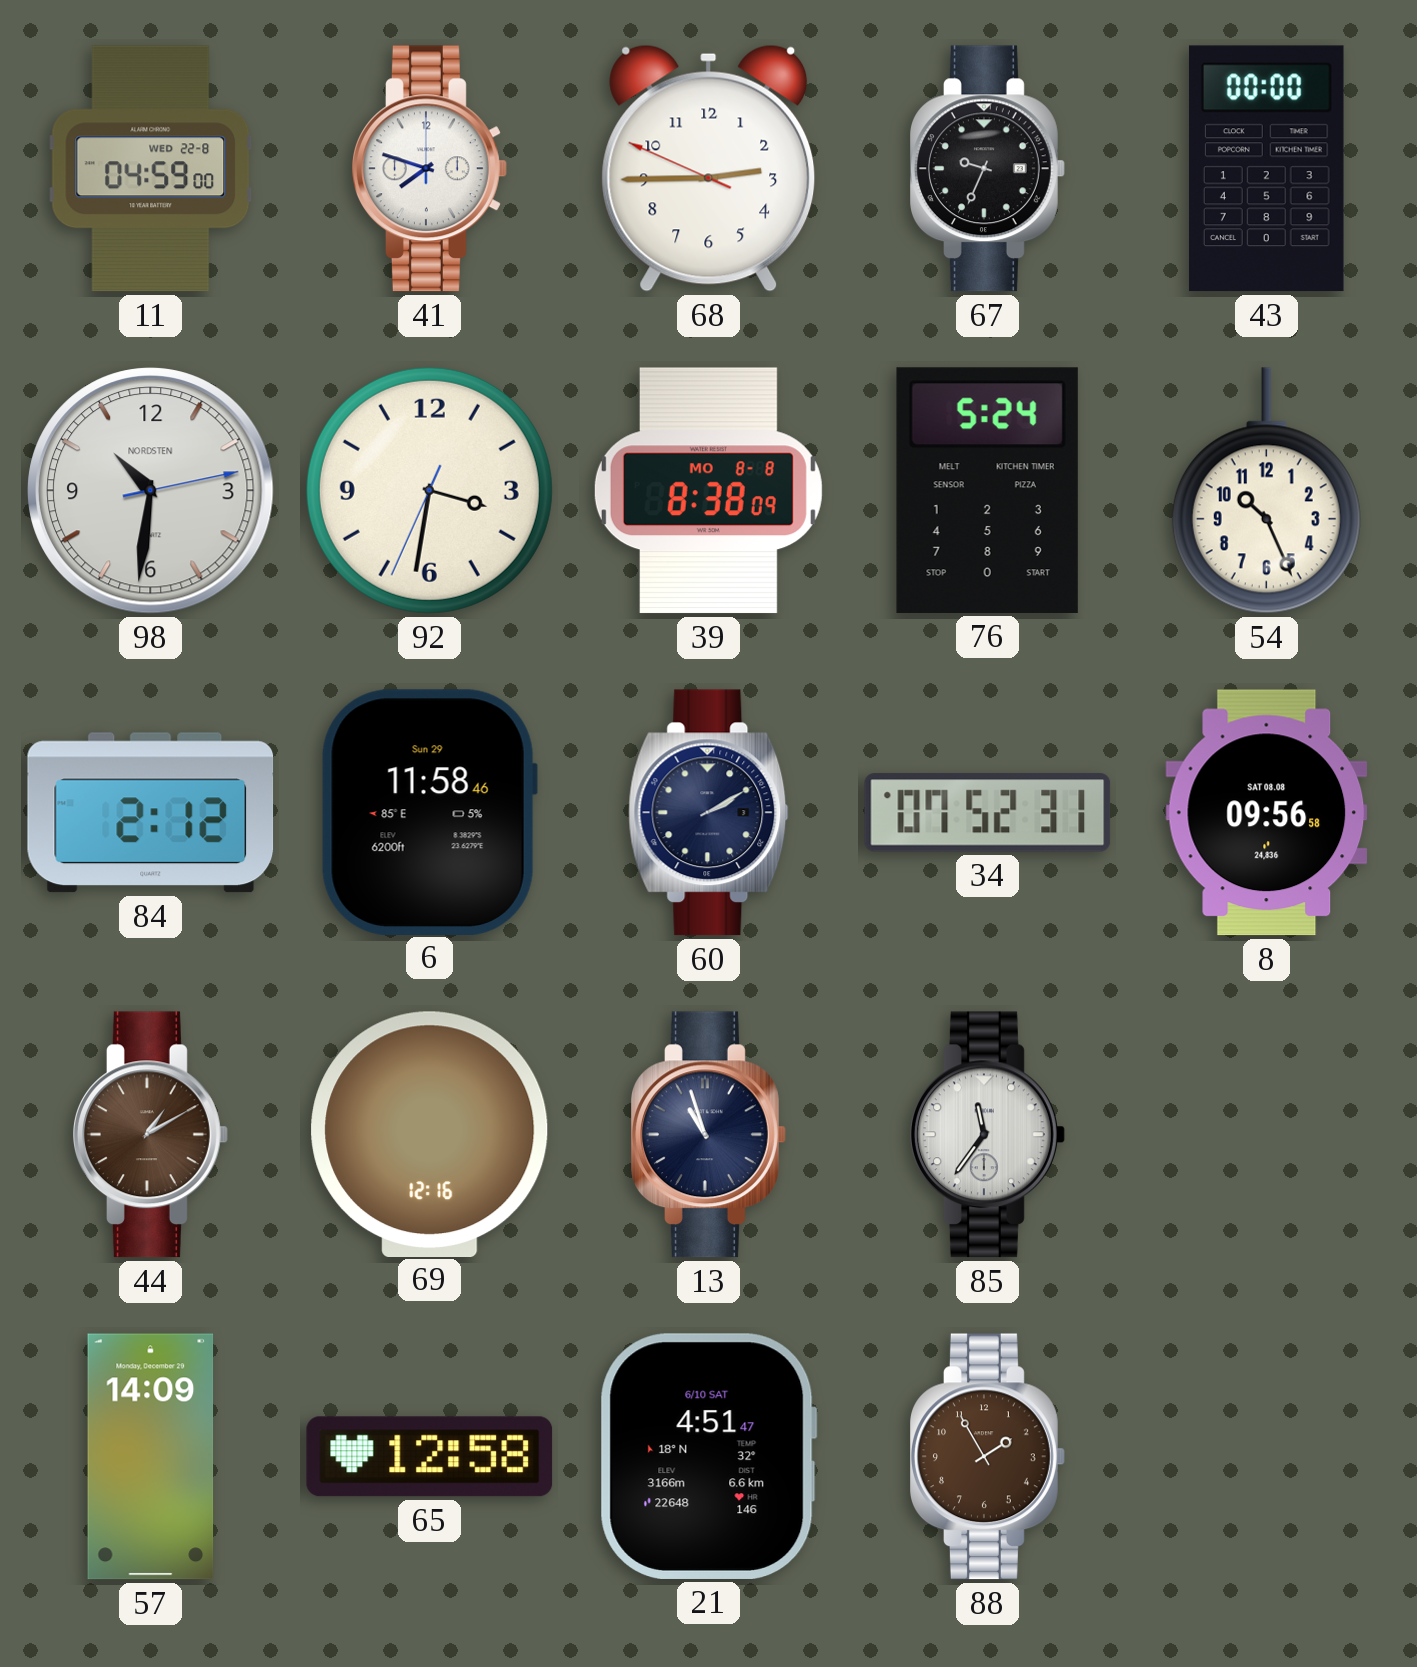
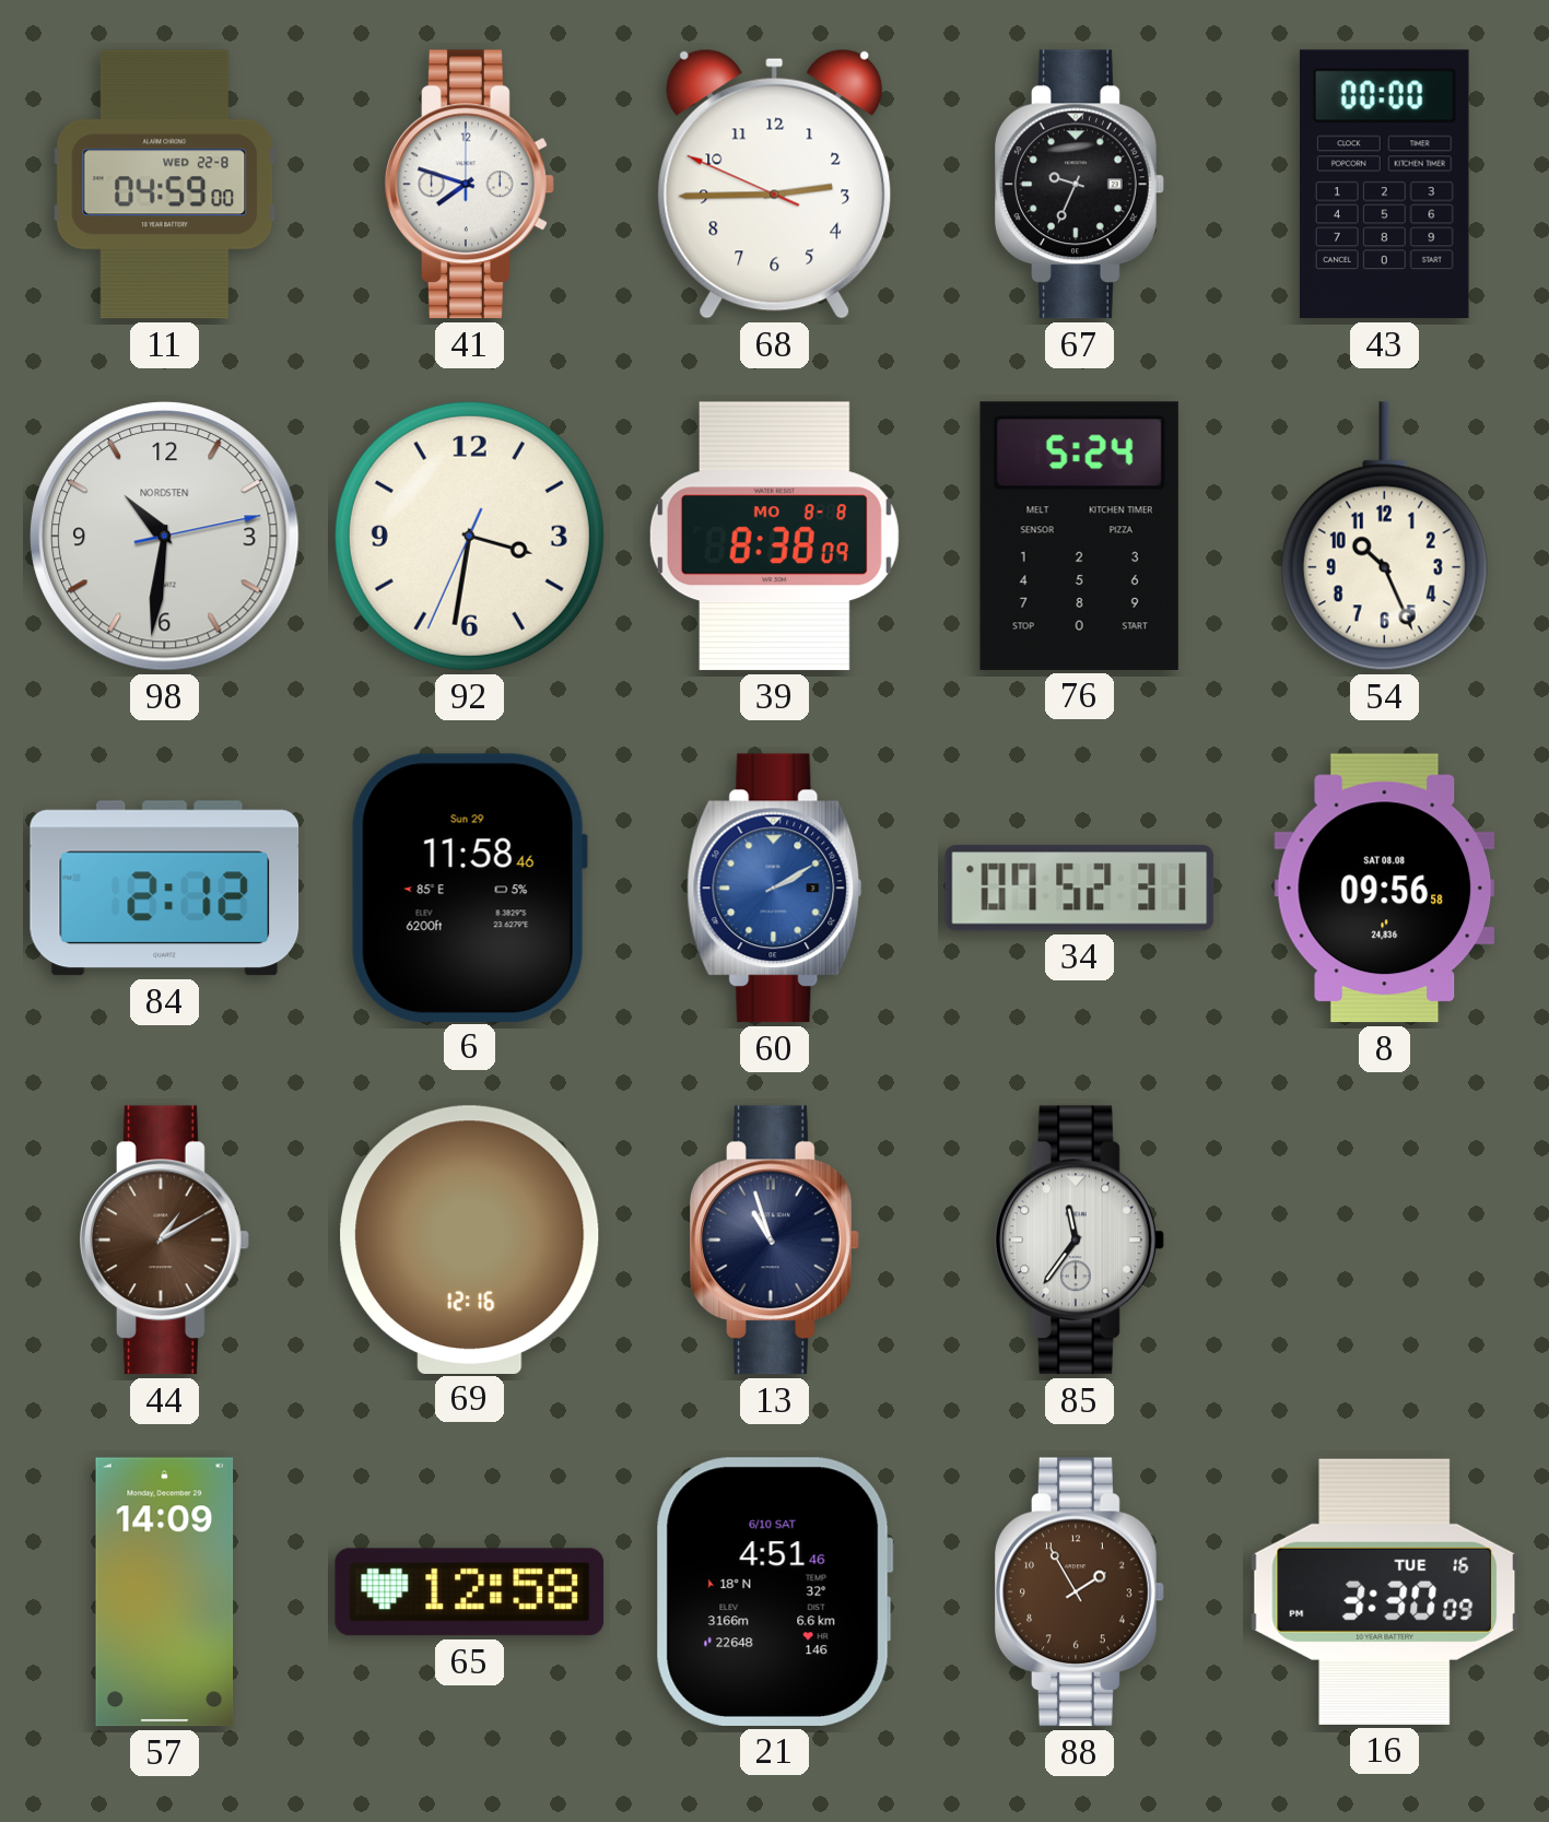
60 dial: navy -> blue (775, 889)
21: 4:51:47 -> 4:51:46 (774, 1591)
16: none -> 3:30 (1385, 1591)
